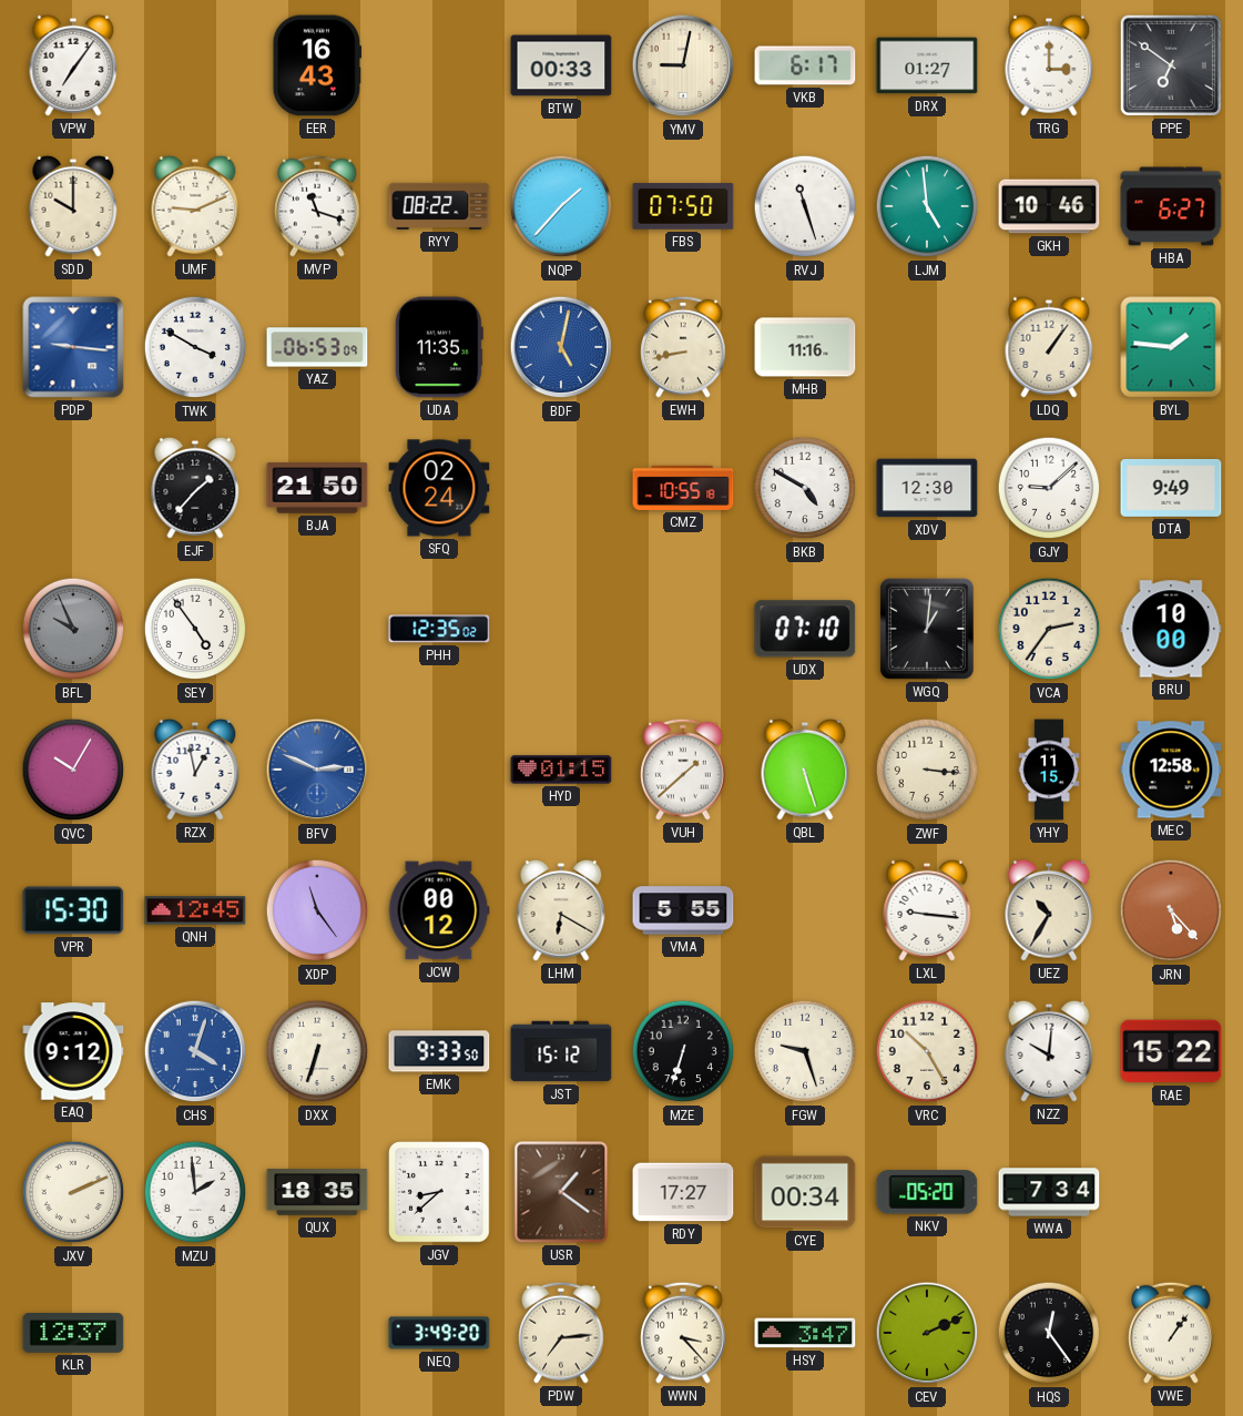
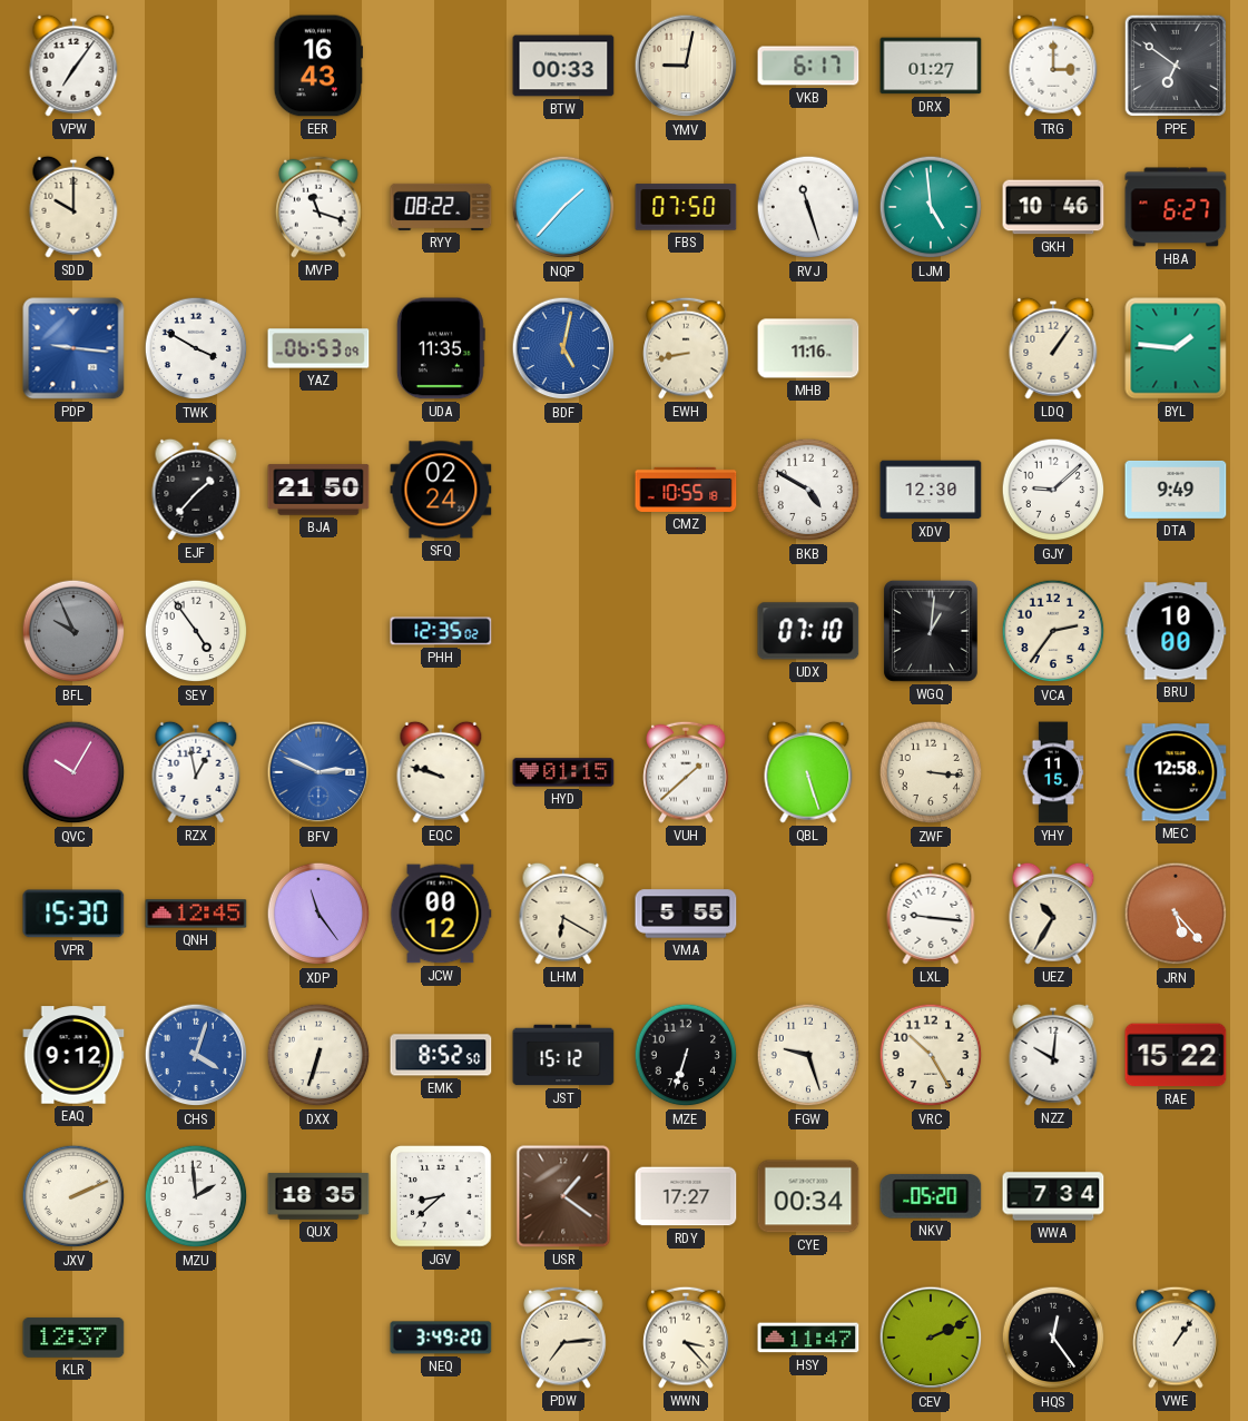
UMF: 9:11 -> none (195, 206)
EQC: none -> 9:48 (441, 772)
EMK: 9:33 -> 8:52 (441, 1055)
HSY: 3:47 -> 11:47 (808, 1338)
